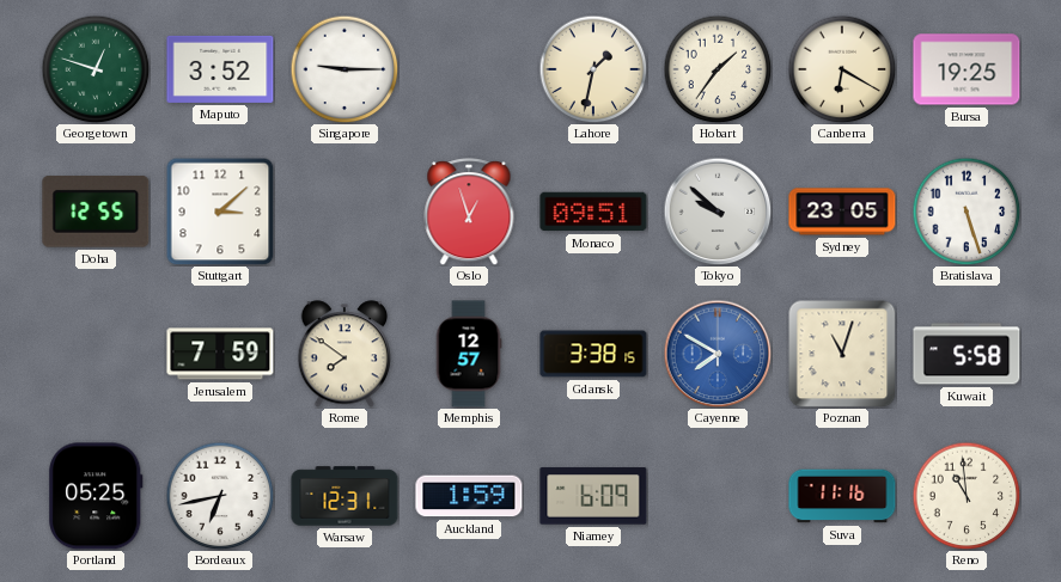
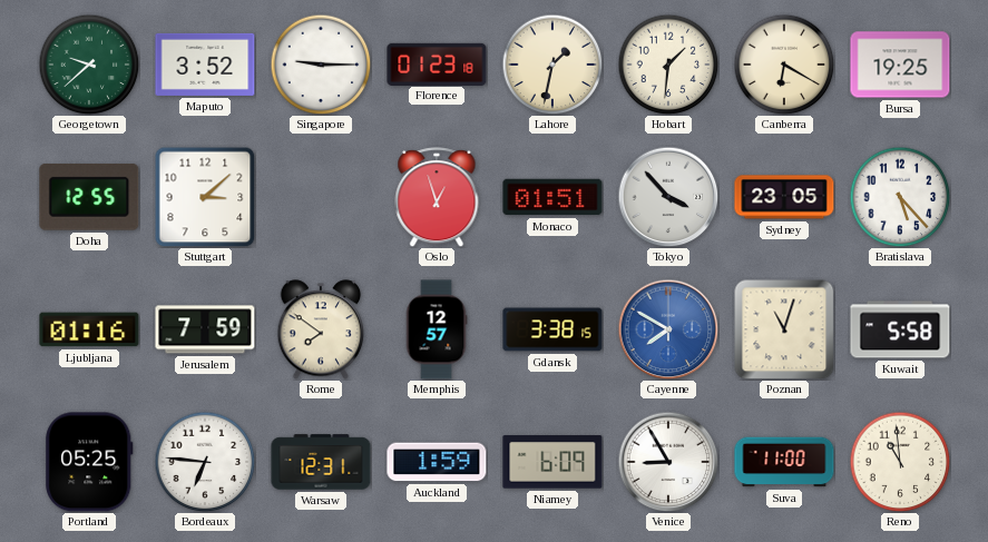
Georgetown: 12:48 -> 9:38 (89, 65)
Florence: none -> 01:23 (437, 63)
Hobart: 1:36 -> 1:31 (668, 65)
Monaco: 09:51 -> 01:51 (552, 197)
Tokyo: 9:52 -> 3:53 (668, 197)
Bratislava: 5:27 -> 5:23 (900, 197)
Ljubljana: none -> 01:16 (89, 329)
Bordeaux: 6:43 -> 6:46 (205, 462)
Venice: none -> 8:55 (668, 462)
Suva: 11:16 -> 11:00 (784, 462)
